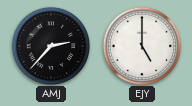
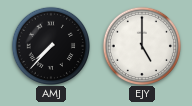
AMJ: 2:37 -> 7:37 (50, 45)
